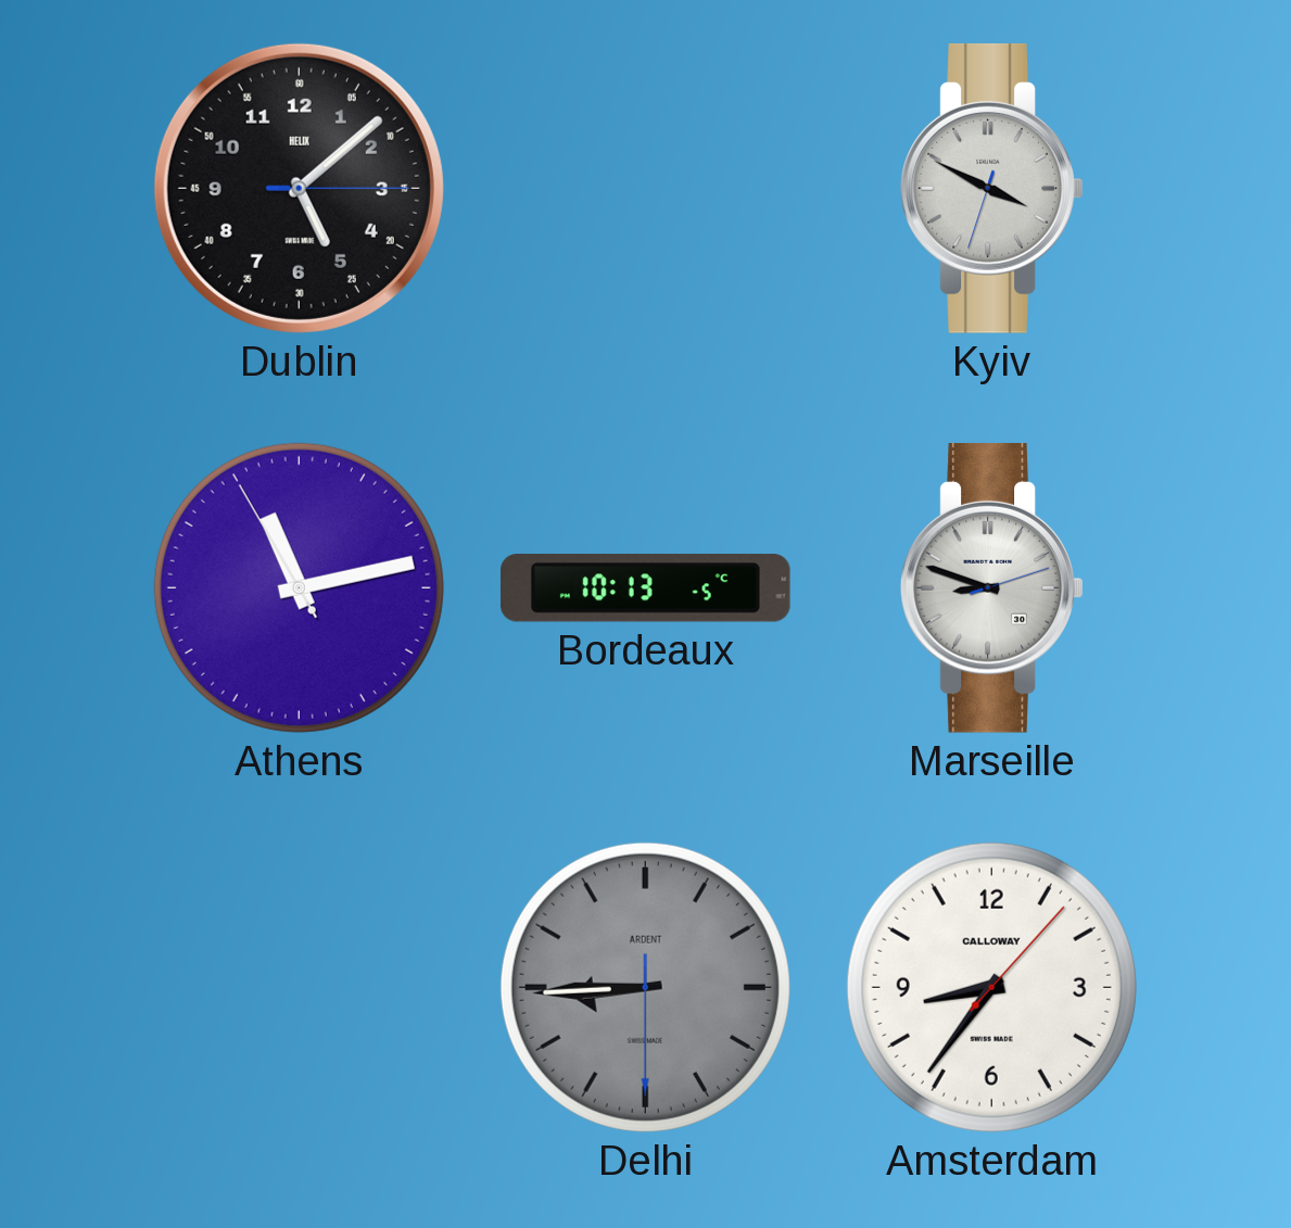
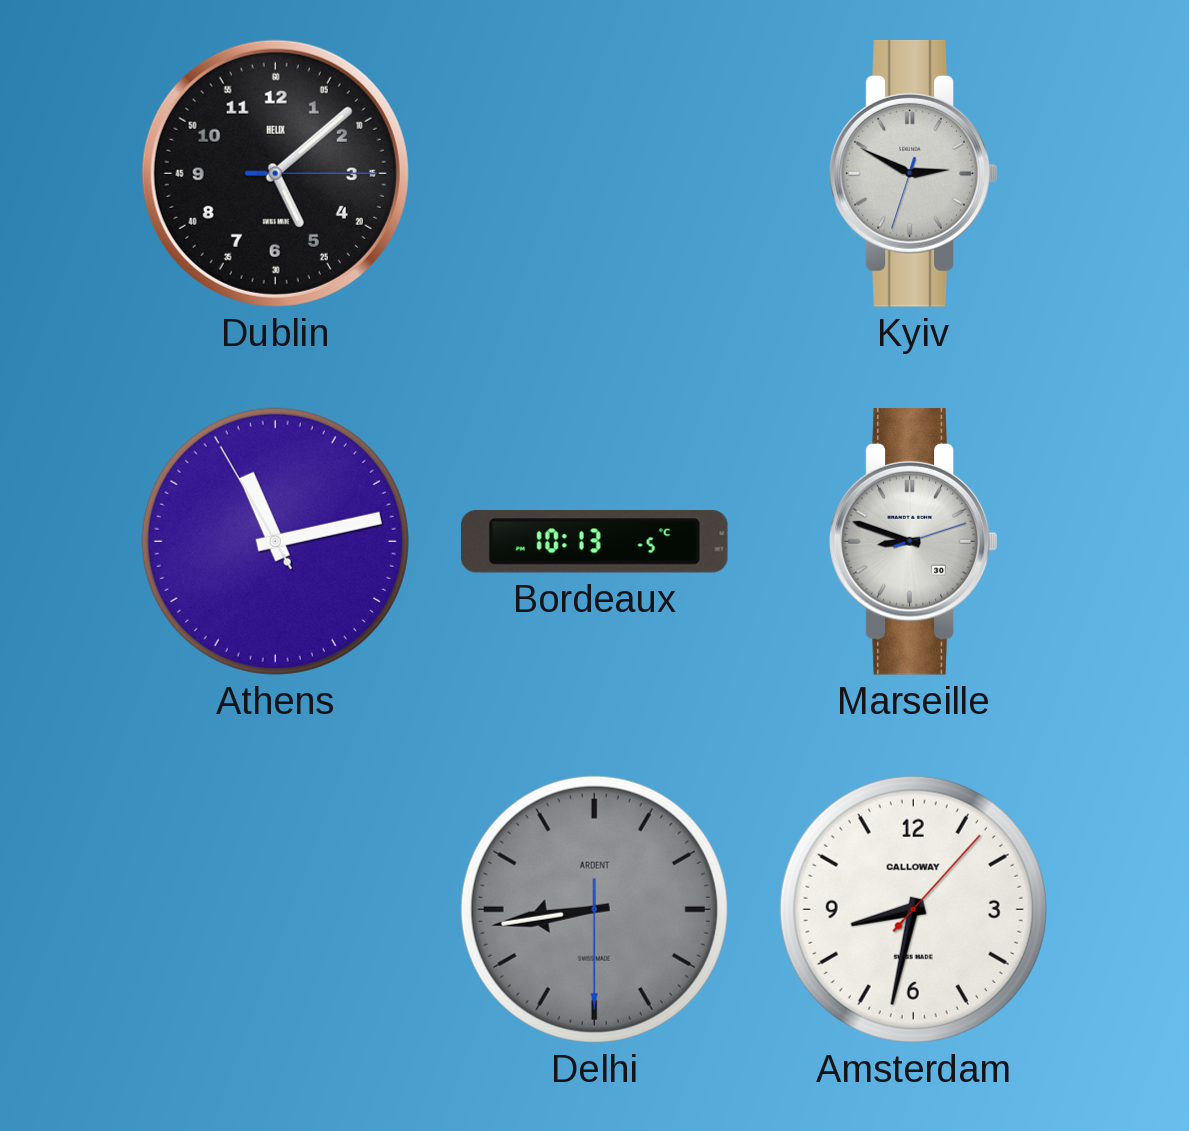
Kyiv: 3:49 -> 2:49 (914, 173)
Delhi: 8:44 -> 8:43 (594, 909)
Amsterdam: 8:36 -> 8:32 (913, 909)
